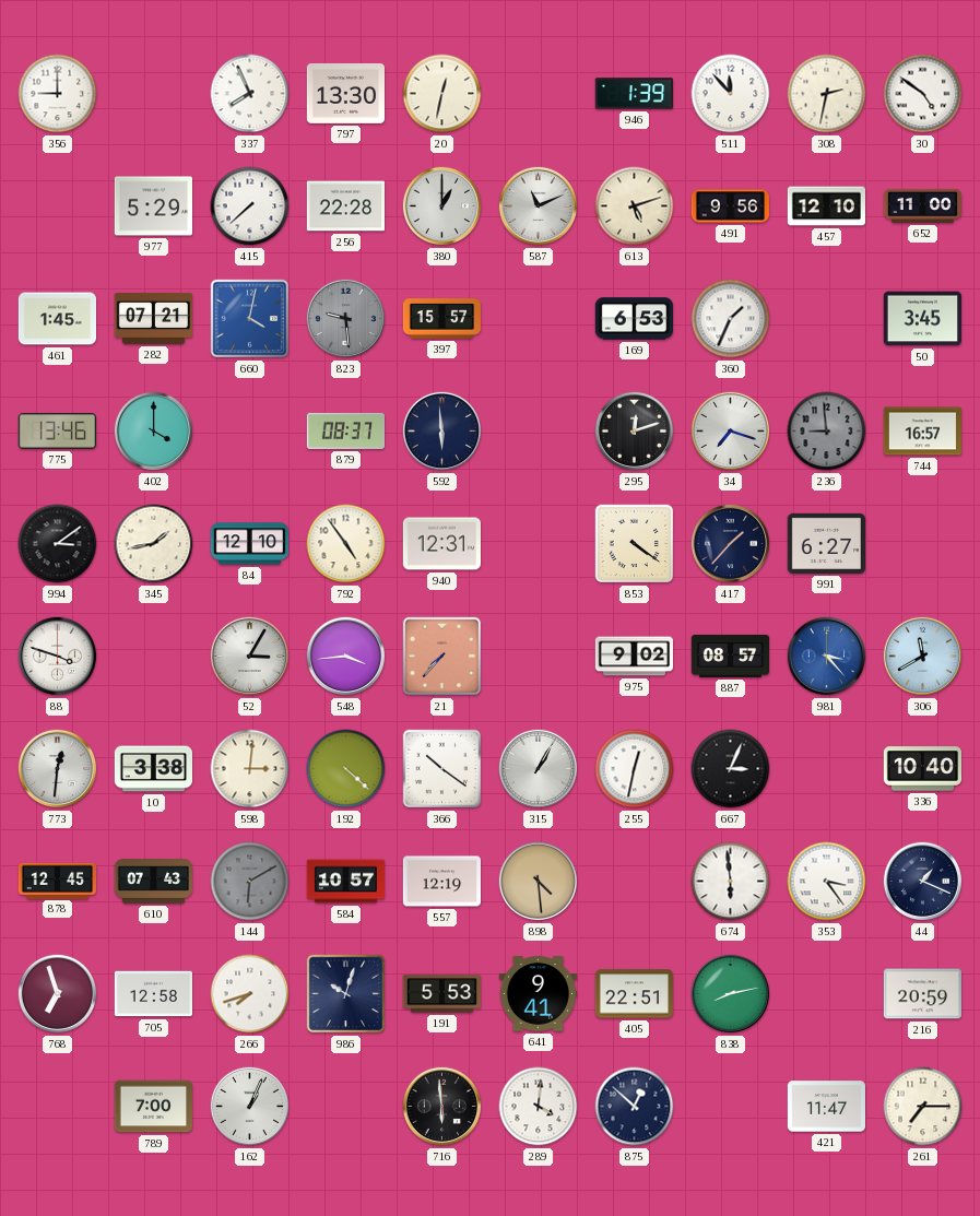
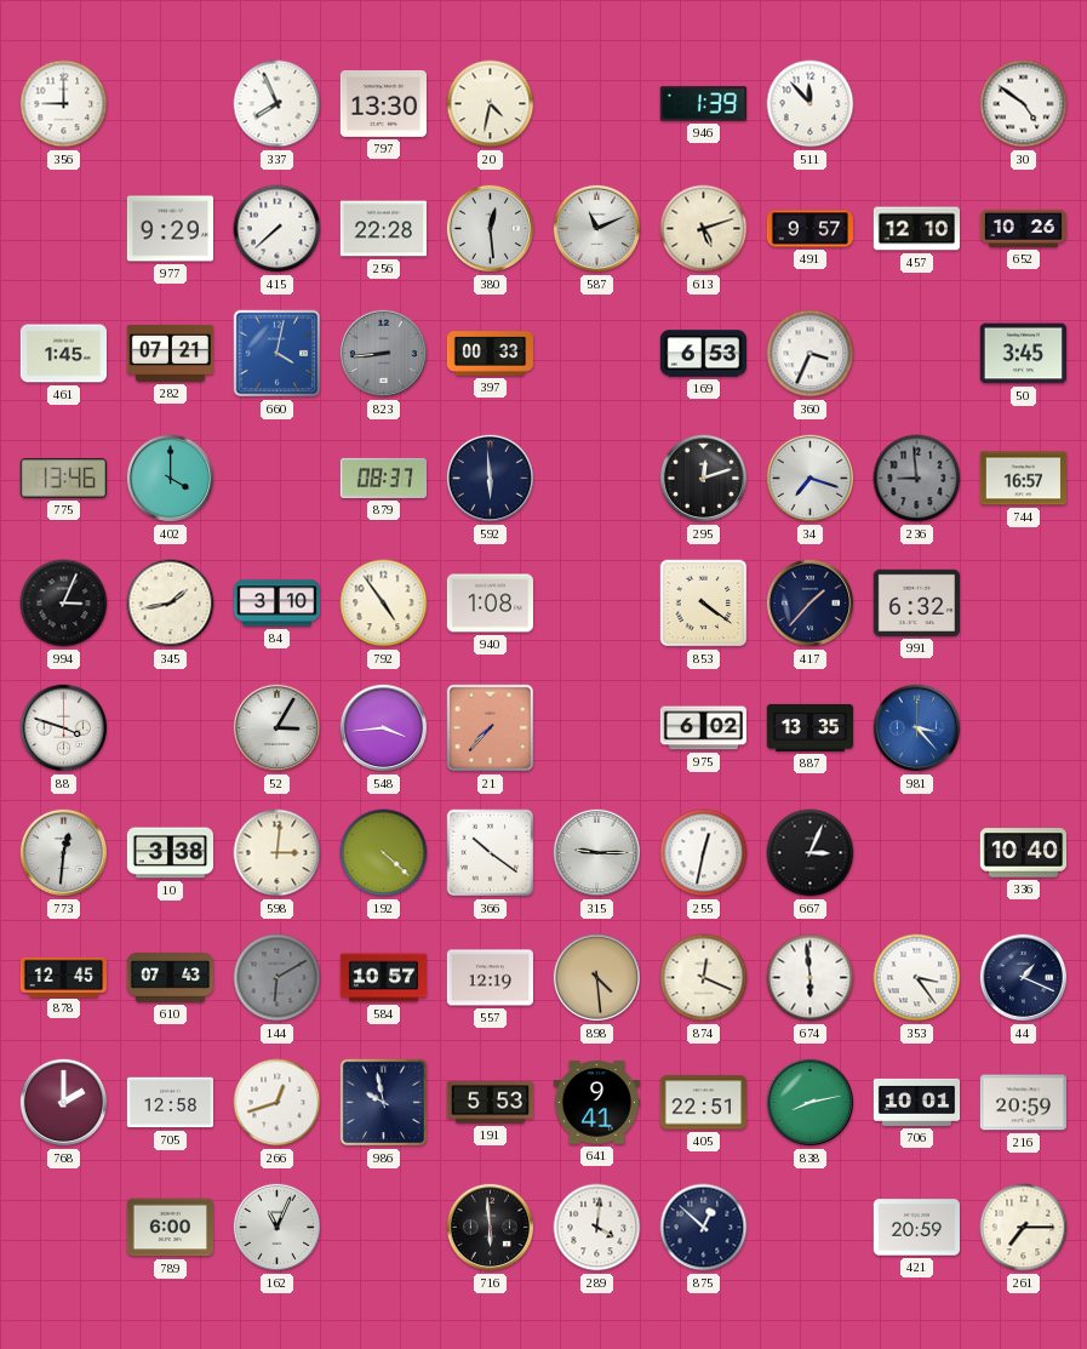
20: 12:32 -> 4:32 (491, 104)
308: 2:32 -> none (827, 94)
977: 5:29 -> 9:29 (170, 229)
380: 1:00 -> 12:29 (491, 229)
491: 9:56 -> 9:57 (809, 229)
652: 11:00 -> 10:26 (1023, 228)
823: 9:29 -> 8:44 (384, 354)
397: 15:57 -> 00:33 (491, 354)
360: 1:34 -> 3:34 (811, 354)
994: 3:09 -> 3:04 (64, 604)
84: 12:10 -> 3:10 (278, 604)
940: 12:31 -> 1:08 (490, 604)
991: 6:27 -> 6:32 (916, 602)
975: 9:02 -> 6:02 (704, 728)
887: 08:57 -> 13:35 (811, 727)
306: 11:40 -> none (923, 657)
315: 1:05 -> 9:15 (597, 853)
874: none -> 12:19 (704, 978)
768: 6:57 -> 2:00 (64, 1103)
266: 7:42 -> 12:42 (278, 1103)
986: 10:03 -> 9:58 (384, 1103)
706: none -> 10:01 (917, 1102)
789: 7:00 -> 6:00 (170, 1228)
162: 1:04 -> 11:04 (278, 1228)
421: 11:47 -> 20:59 (916, 1228)
